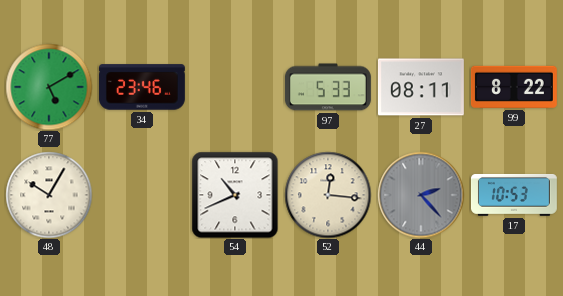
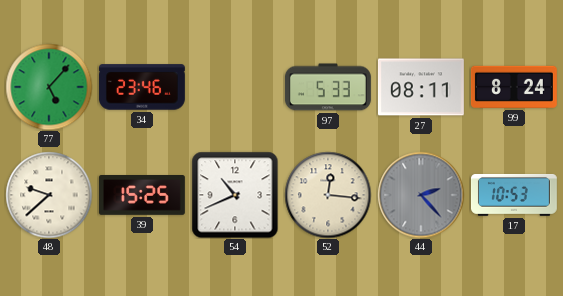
77: 5:10 -> 5:07 (49, 87)
99: 8:22 -> 8:24 (514, 87)
48: 10:05 -> 9:38 (49, 195)
39: none -> 15:25 (142, 196)
